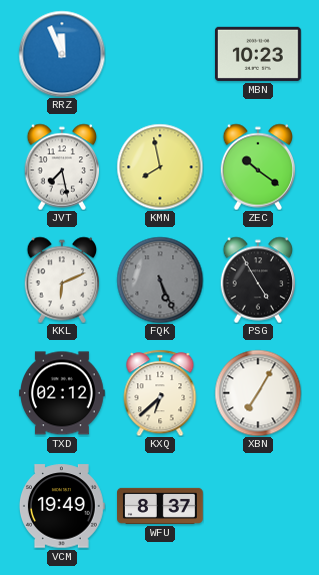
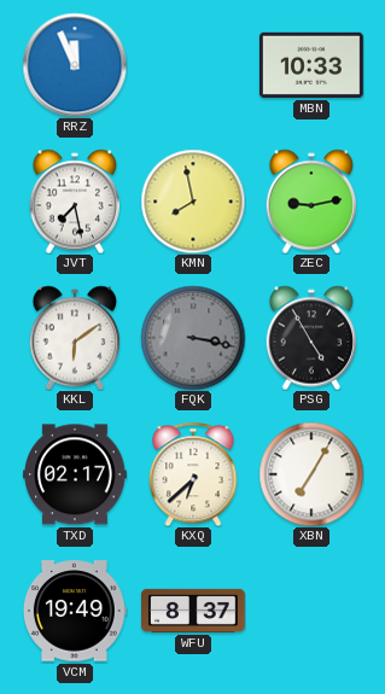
MBN: 10:23 -> 10:33 (311, 65)
ZEC: 10:21 -> 9:13 (311, 202)
KKL: 6:11 -> 6:09 (75, 338)
FQK: 5:26 -> 3:17 (193, 338)
TXD: 02:12 -> 02:17 (76, 474)
